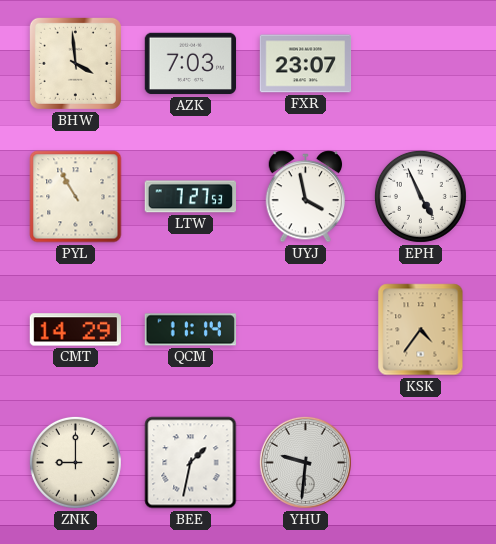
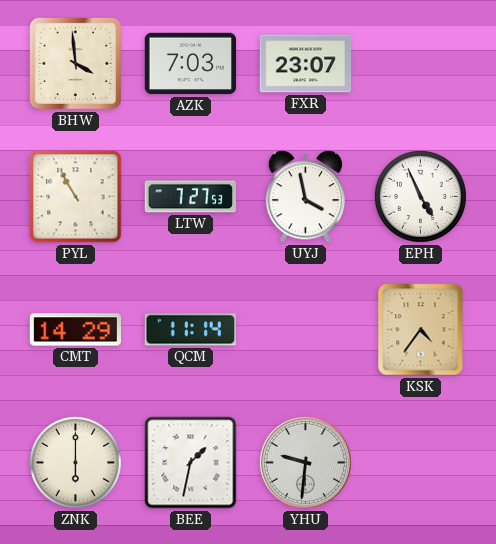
ZNK: 9:00 -> 6:00 (75, 462)
